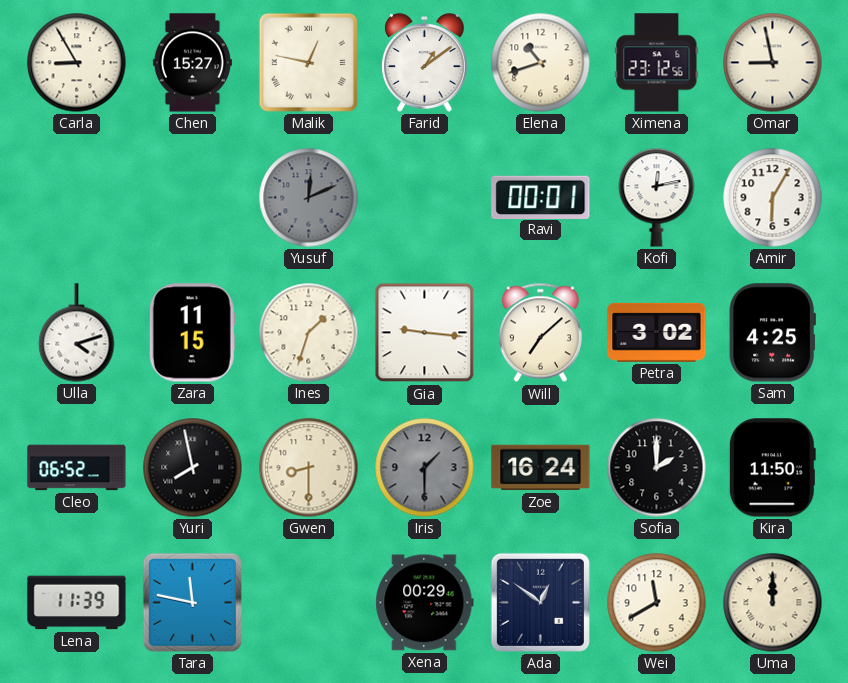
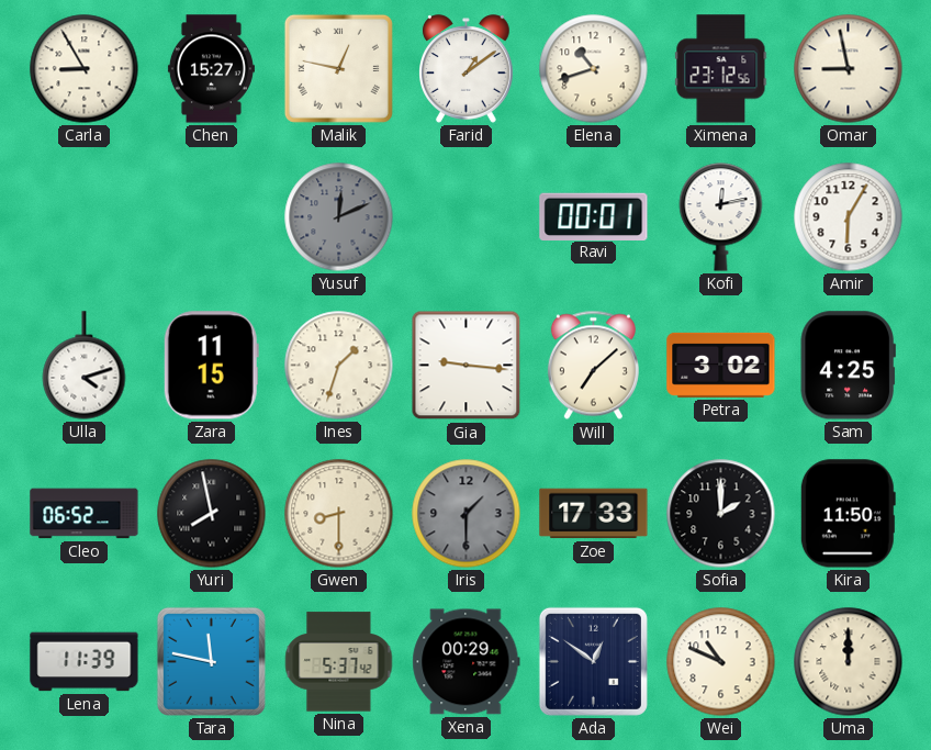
Zoe: 16:24 -> 17:33 (594, 514)
Nina: none -> 5:37 (339, 662)
Wei: 11:40 -> 10:49 (721, 662)
